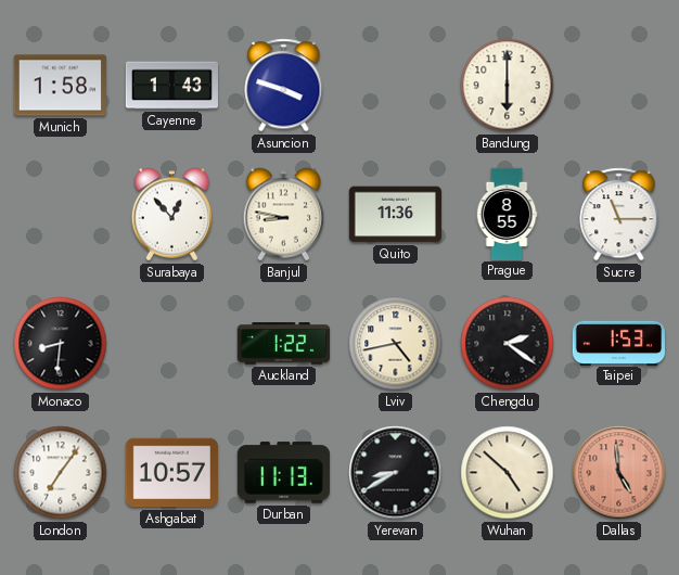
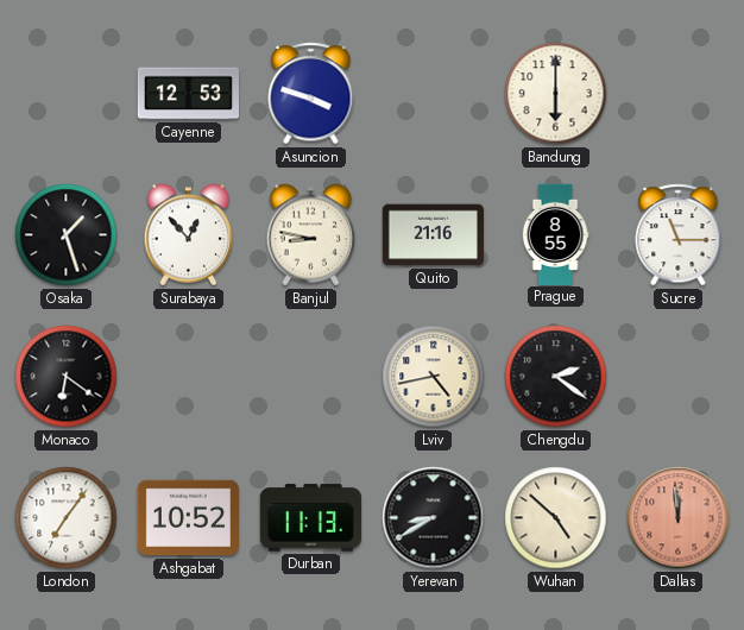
Munich: 1:58 -> none (60, 86)
Cayenne: 1:43 -> 12:53 (188, 94)
Osaka: none -> 1:27 (67, 235)
Quito: 11:36 -> 21:16 (433, 235)
Monaco: 8:31 -> 6:21 (67, 377)
Auckland: 1:22 -> none (283, 344)
Taipei: 1:53 -> none (618, 343)
Ashgabat: 10:57 -> 10:52 (188, 518)
Dallas: 4:59 -> 11:59 (679, 518)
